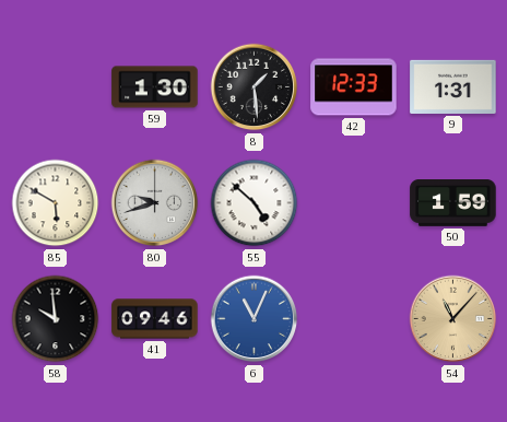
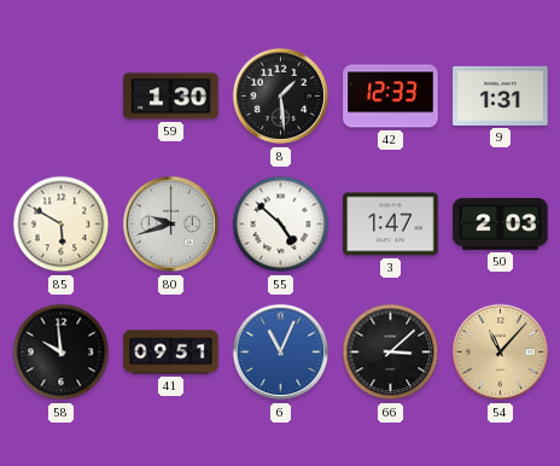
3: none -> 1:47 (391, 225)
50: 1:59 -> 2:03 (501, 225)
41: 09:46 -> 09:51 (171, 353)
66: none -> 3:08 (391, 353)
